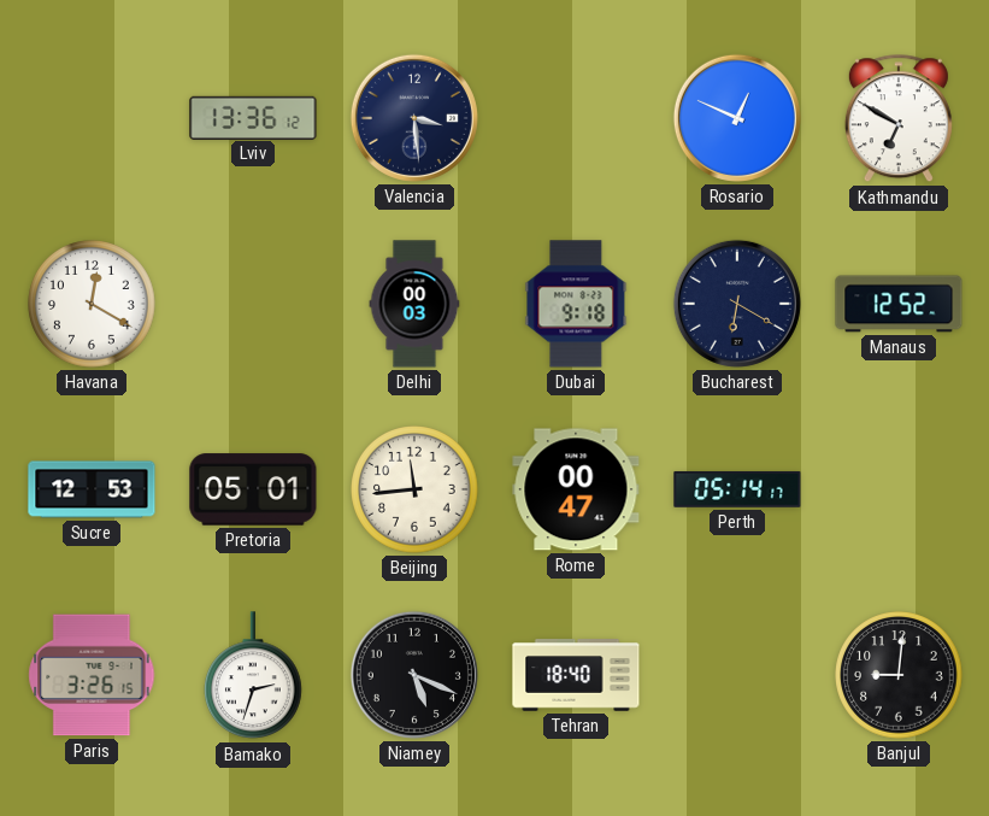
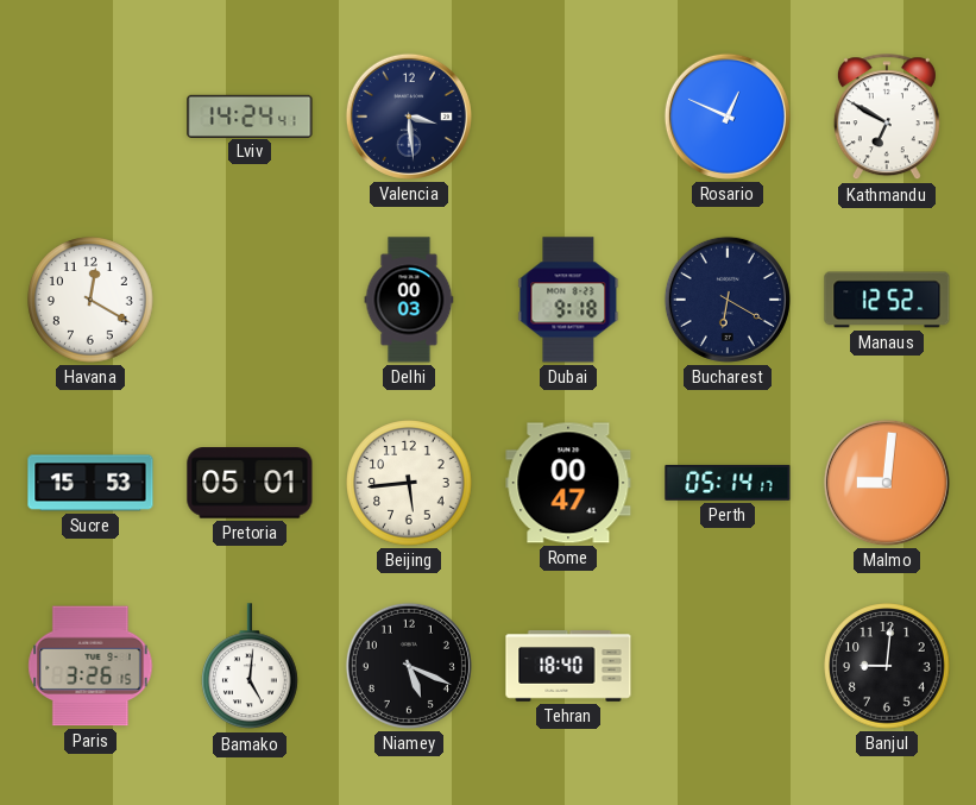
Lviv: 13:36 -> 14:24 (250, 115)
Sucre: 12:53 -> 15:53 (90, 483)
Beijing: 11:44 -> 5:44 (409, 483)
Malmo: none -> 9:01 (887, 483)
Bamako: 2:33 -> 5:01 (251, 667)
